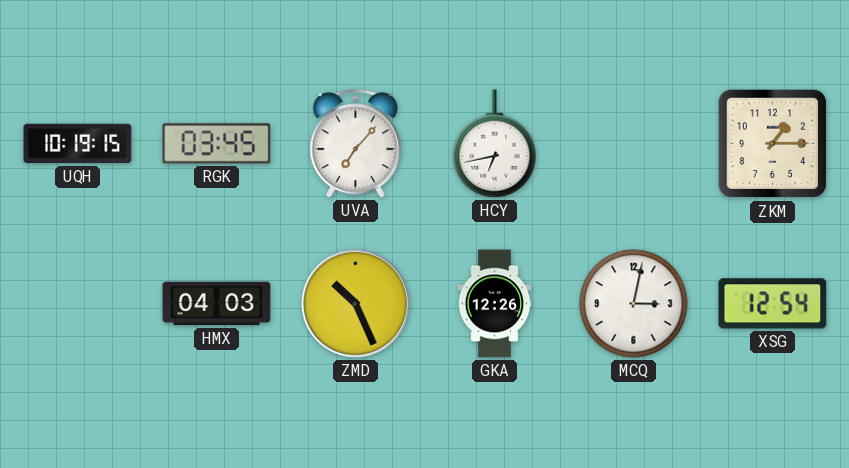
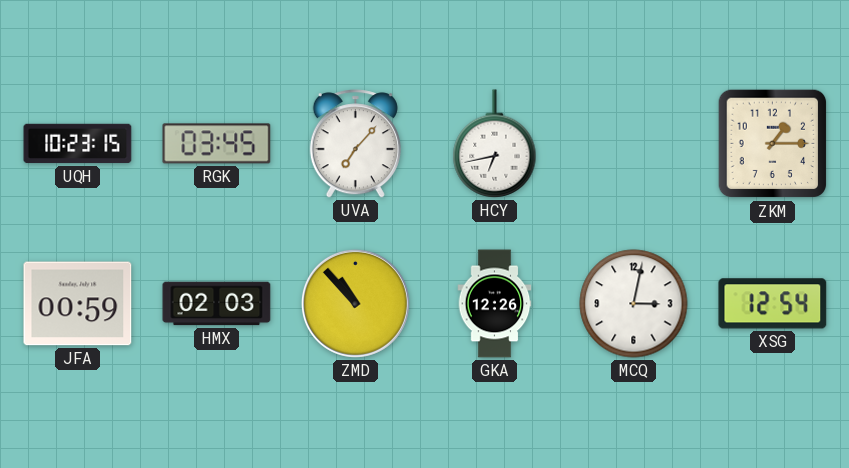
UQH: 10:19 -> 10:23 (78, 144)
JFA: none -> 00:59 (78, 304)
HMX: 04:03 -> 02:03 (217, 304)
ZMD: 10:26 -> 10:53 (355, 303)
